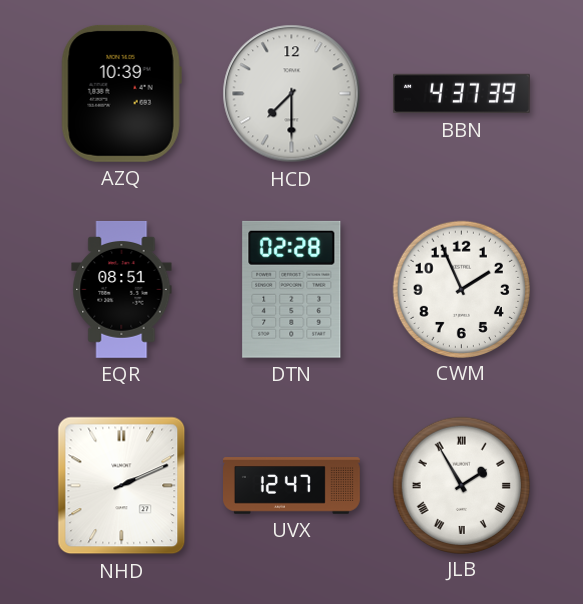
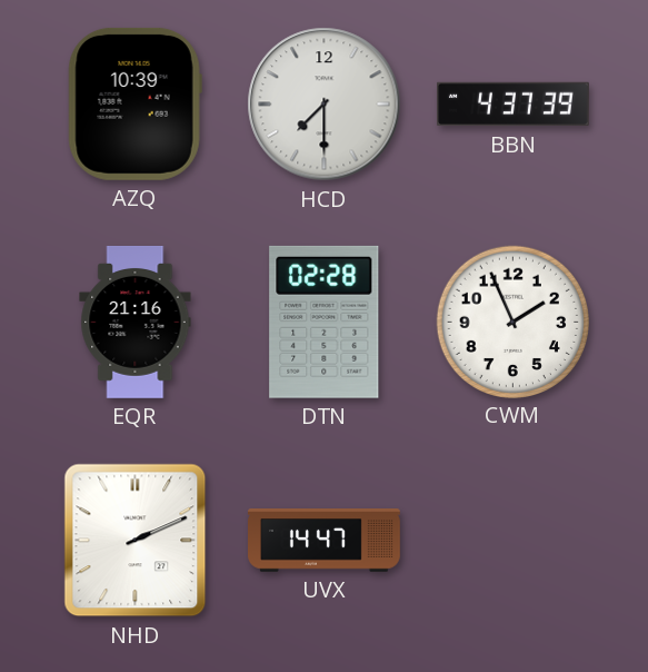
EQR: 08:51 -> 21:16 (136, 323)
UVX: 12:47 -> 14:47 (325, 541)
JLB: 1:55 -> none (461, 485)
